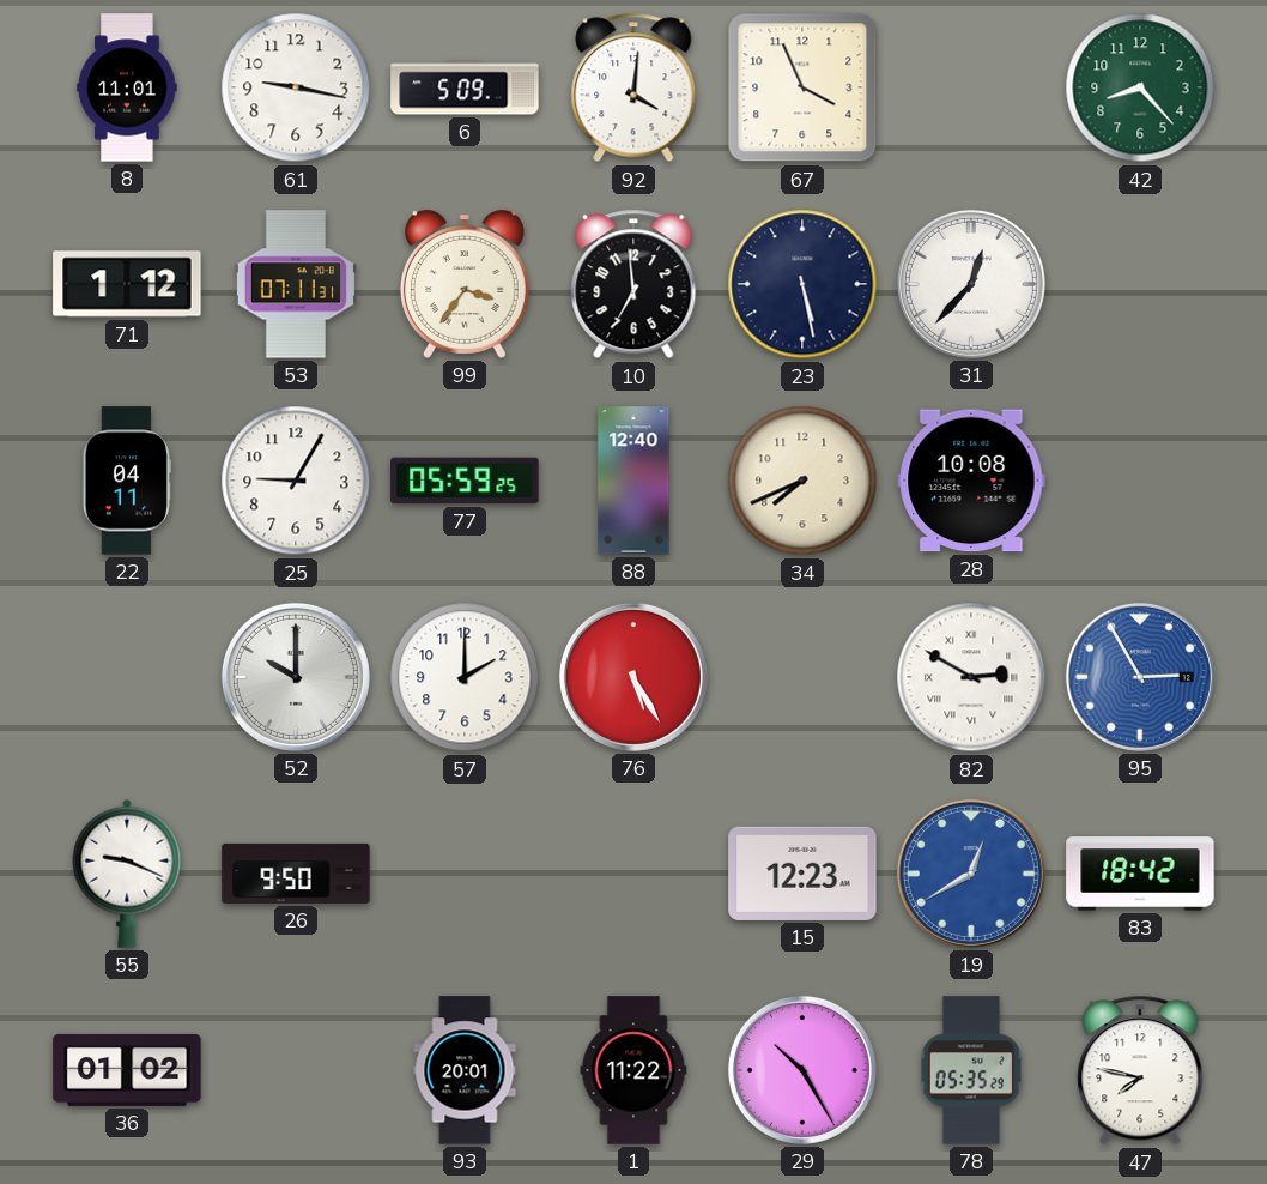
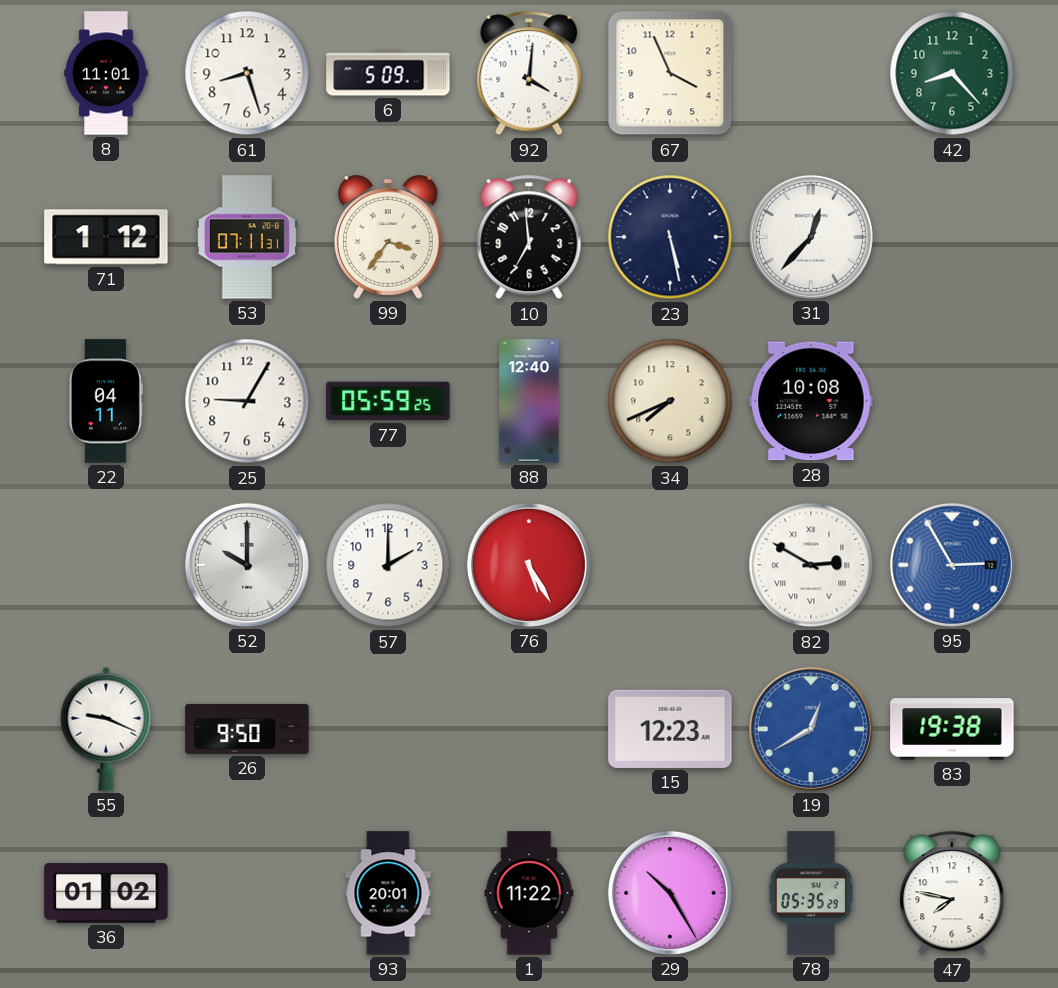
61: 9:17 -> 8:27 (247, 73)
83: 18:42 -> 19:38 (952, 729)
